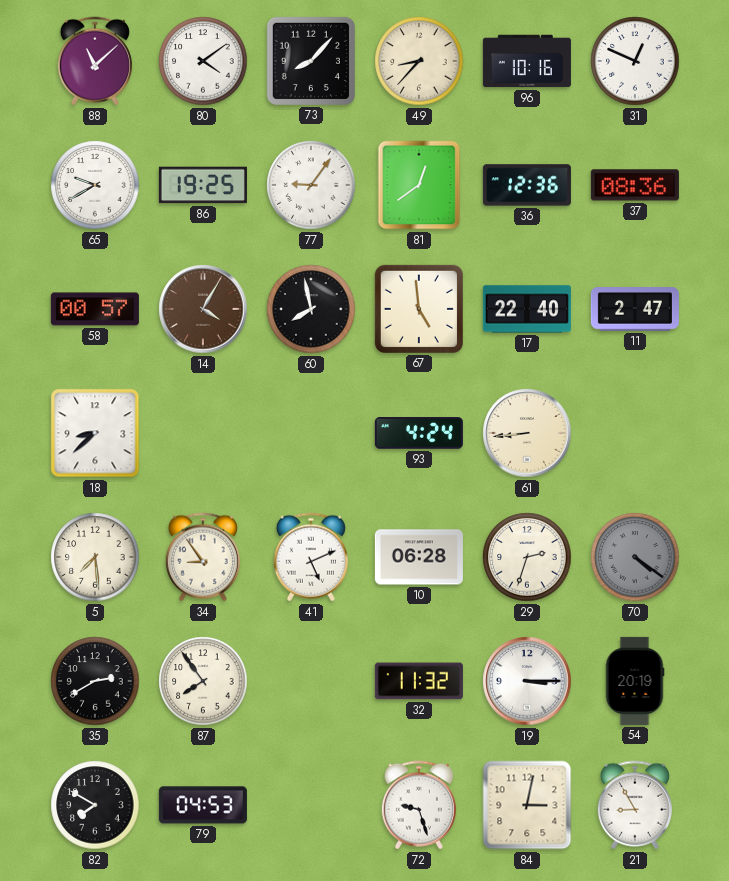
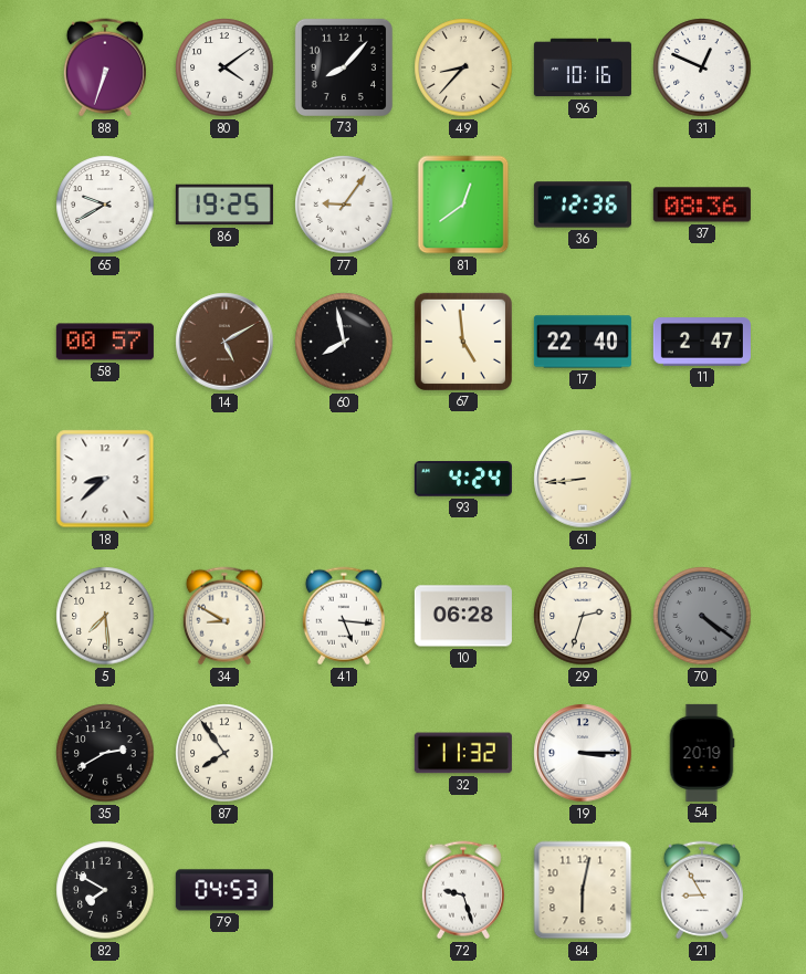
88: 11:08 -> 6:33 (105, 67)
14: 4:05 -> 5:10 (224, 342)
34: 8:54 -> 8:50 (224, 616)
41: 5:11 -> 5:16 (344, 616)
84: 3:02 -> 6:02 (583, 890)
